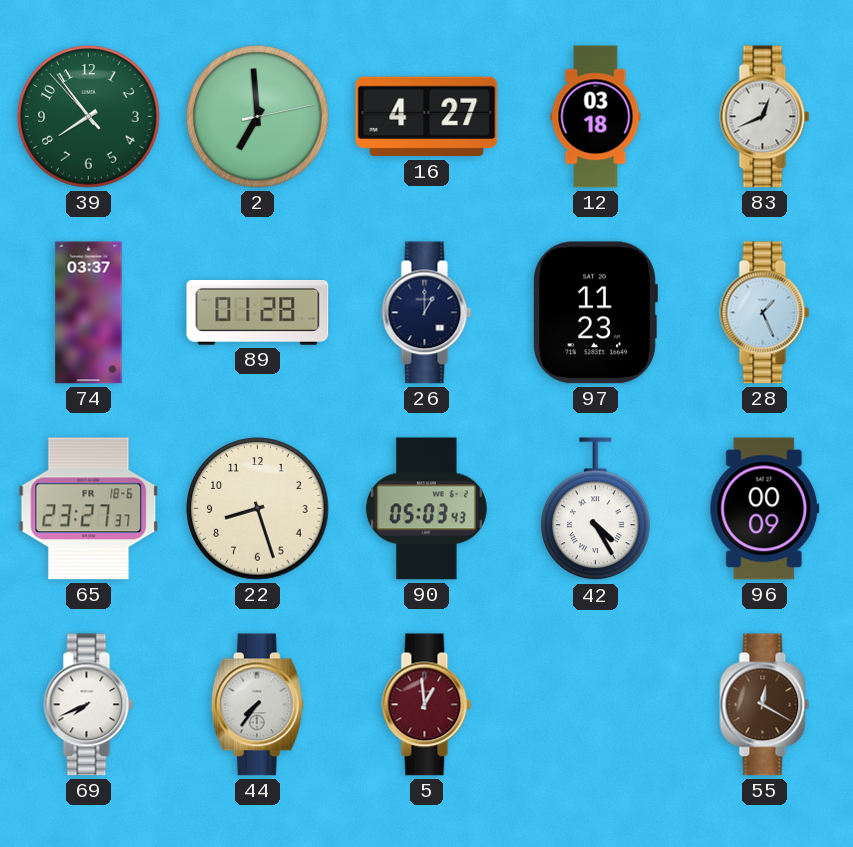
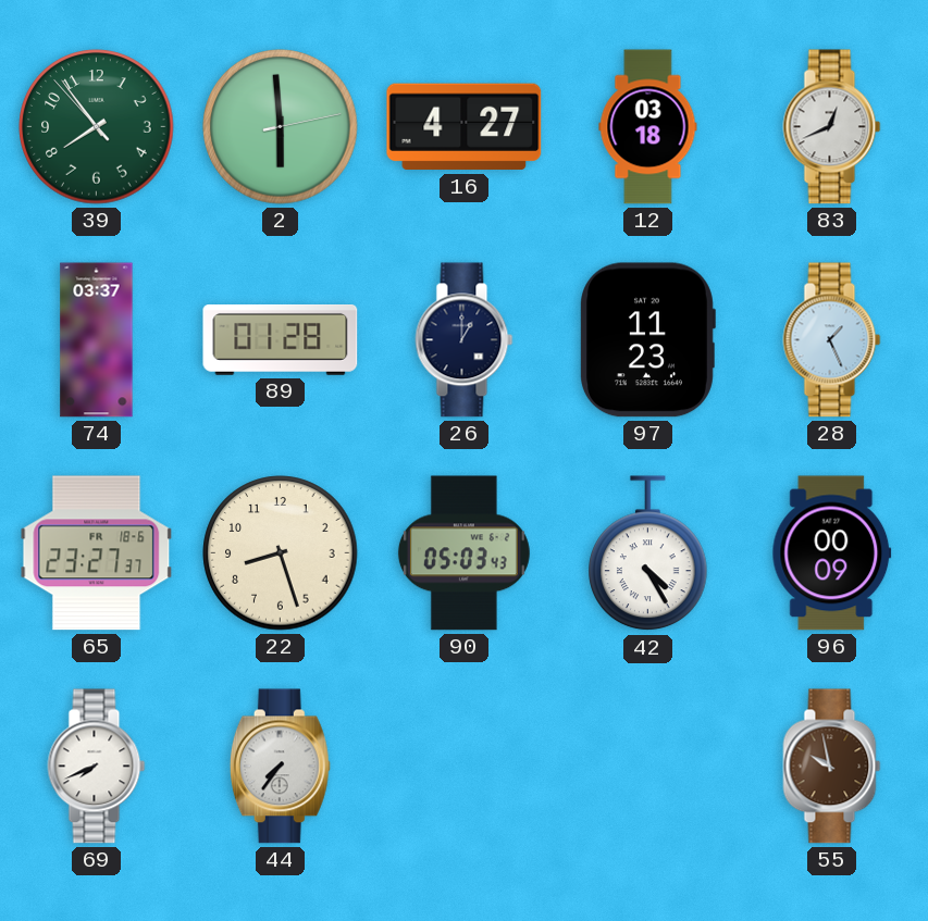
2: 6:59 -> 5:59 (281, 127)
5: 12:59 -> none (427, 705)
55: 12:20 -> 9:58 (832, 767)
